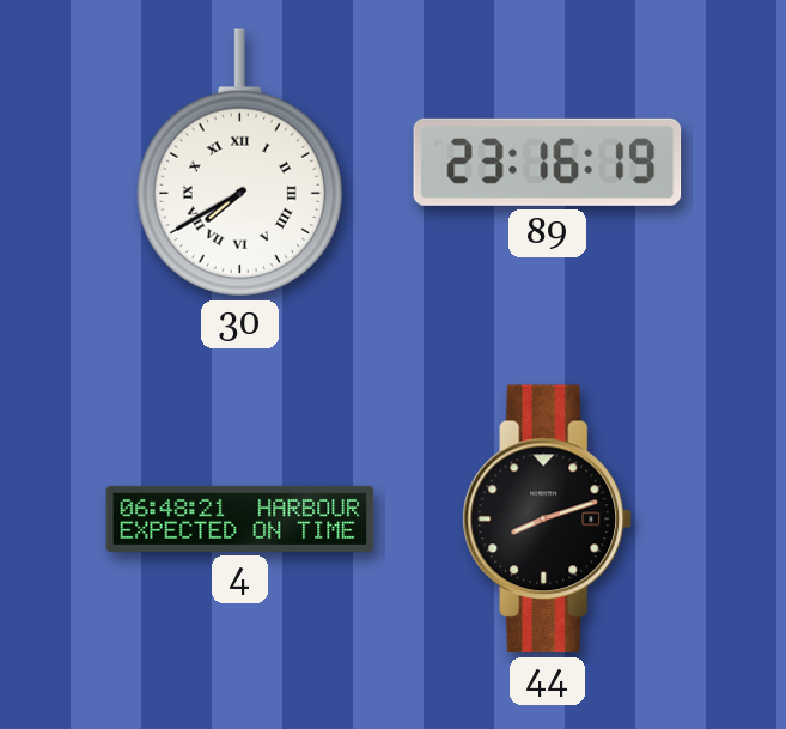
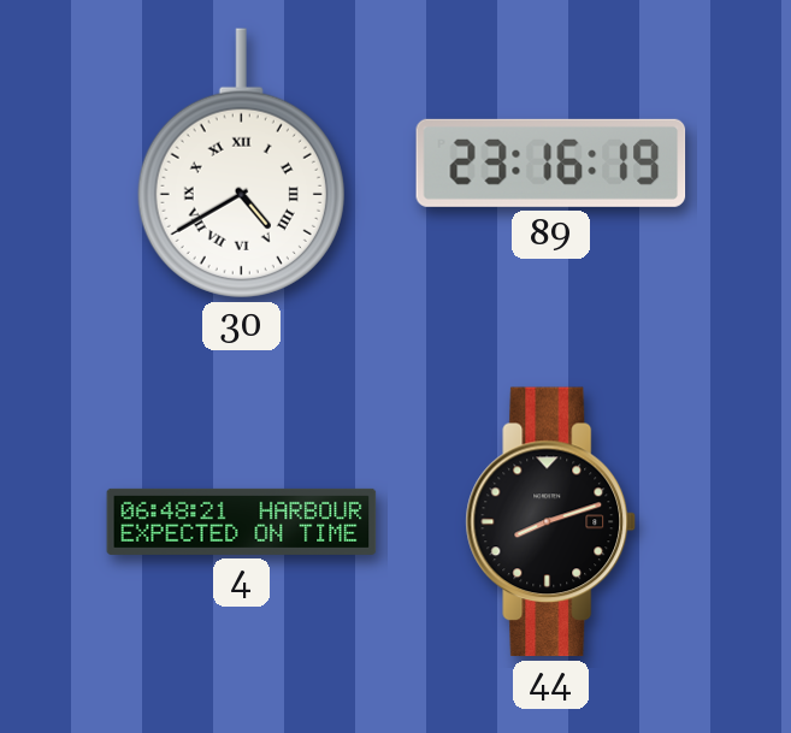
30: 7:40 -> 4:40 (241, 164)
